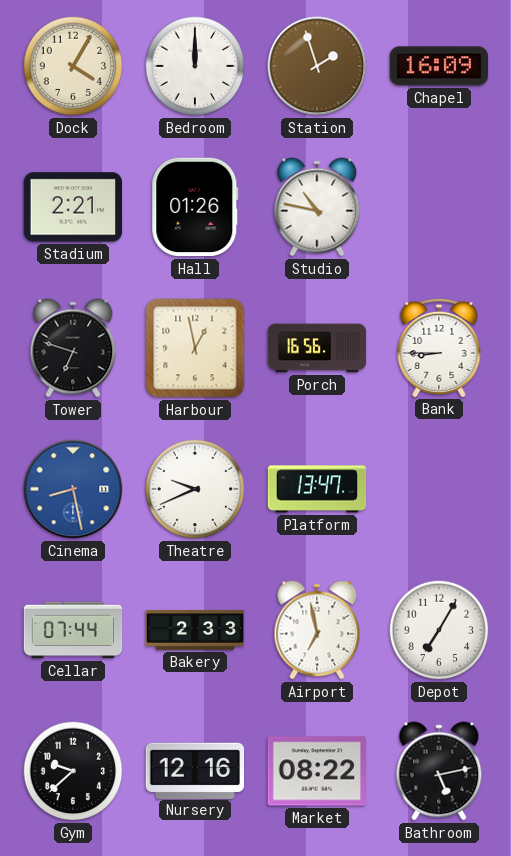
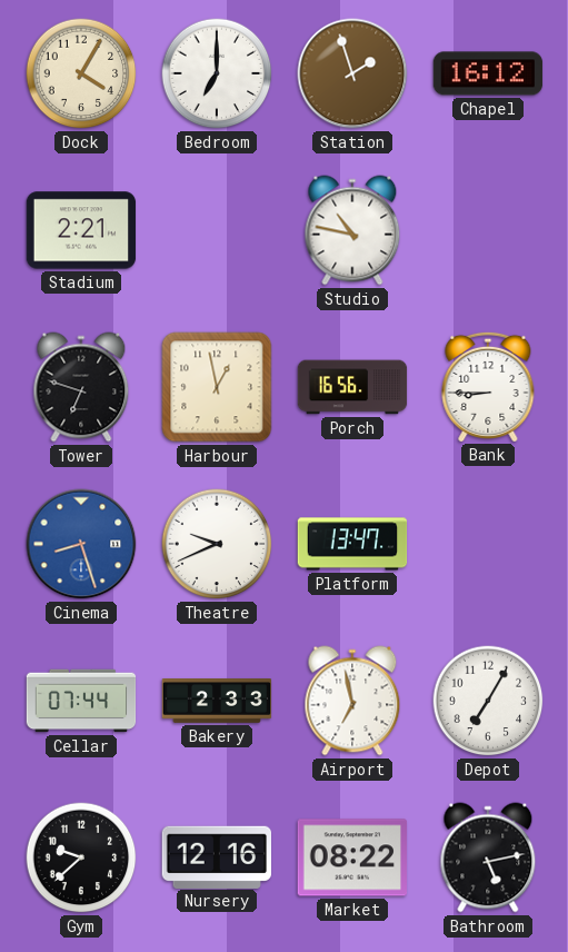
Bedroom: 12:00 -> 7:00 (217, 73)
Chapel: 16:09 -> 16:12 (488, 73)
Hall: 01:26 -> none (195, 207)
Cinema: 8:28 -> 8:27 (81, 544)
